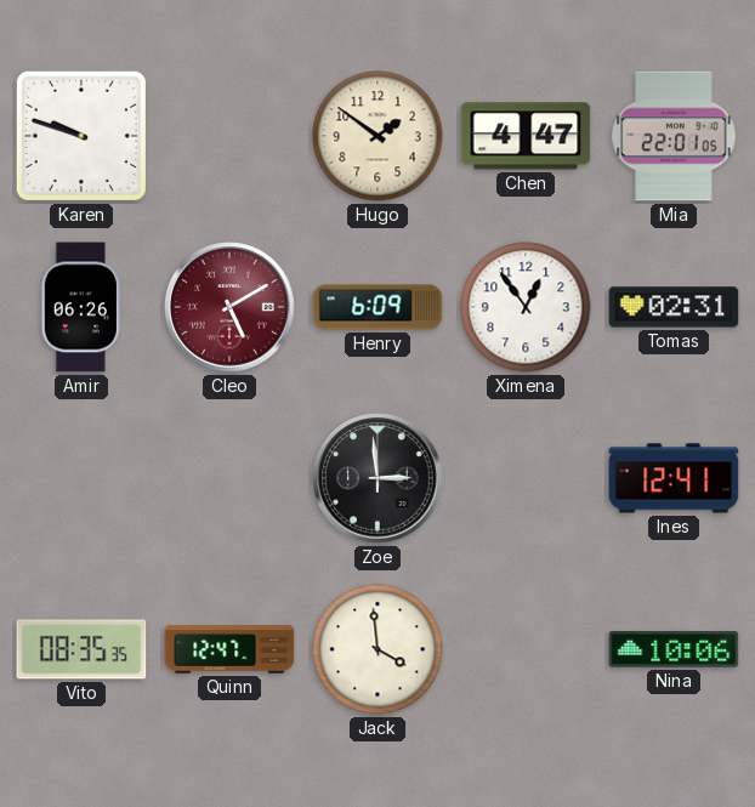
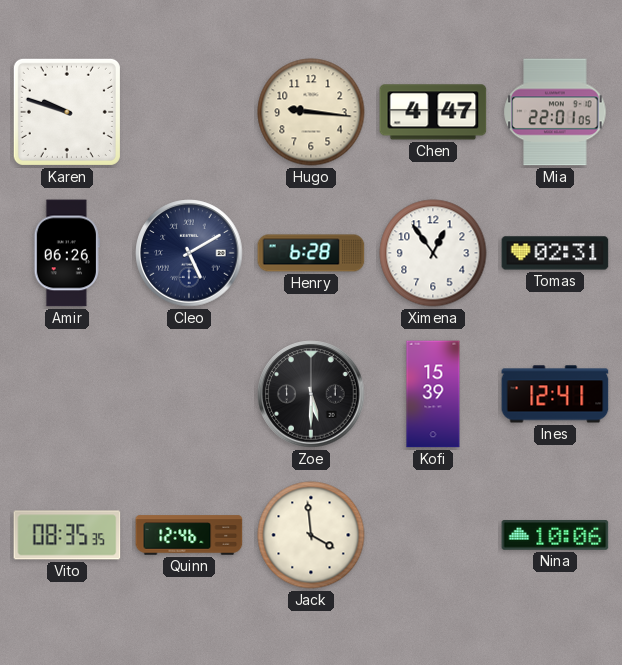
Hugo: 1:51 -> 9:16 (311, 112)
Cleo dial: burgundy -> navy (189, 253)
Henry: 6:09 -> 6:28 (311, 253)
Zoe: 2:59 -> 5:30 (311, 394)
Kofi: none -> 15:39 (433, 394)
Quinn: 12:47 -> 12:46 (189, 535)
